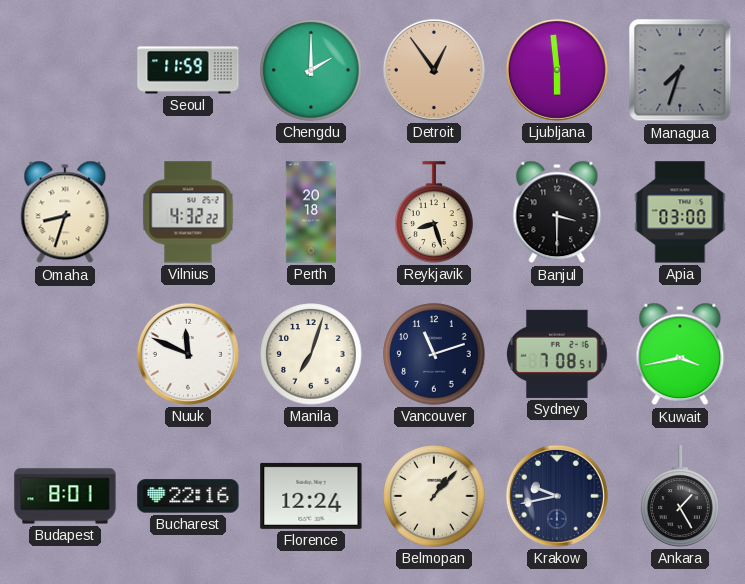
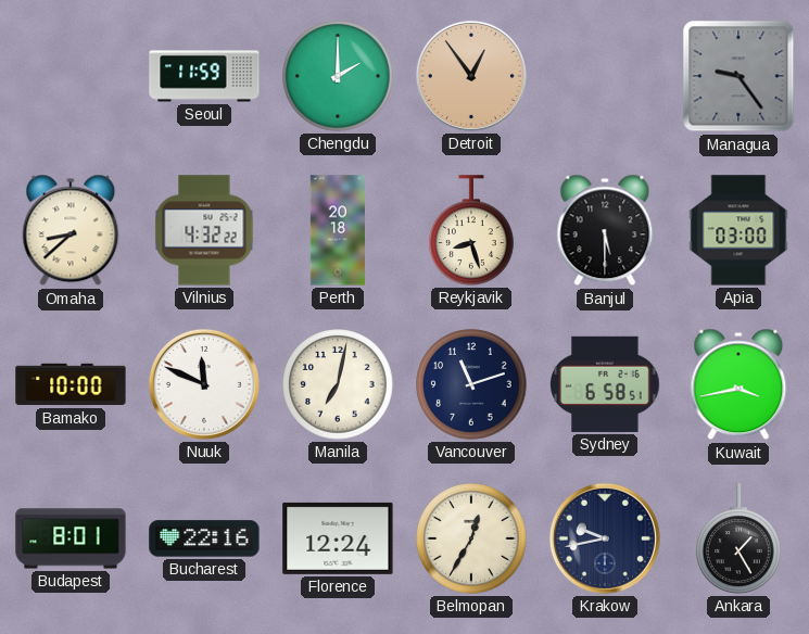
Ljubljana: 5:59 -> none (557, 70)
Managua: 7:33 -> 9:24 (738, 76)
Omaha: 8:33 -> 8:38 (71, 230)
Banjul: 3:30 -> 5:30 (605, 230)
Bamako: none -> 10:00 (71, 384)
Manila: 7:03 -> 7:02 (338, 384)
Sydney: 7:08 -> 6:58 (605, 384)
Belmopan: 1:07 -> 12:35 (471, 538)
